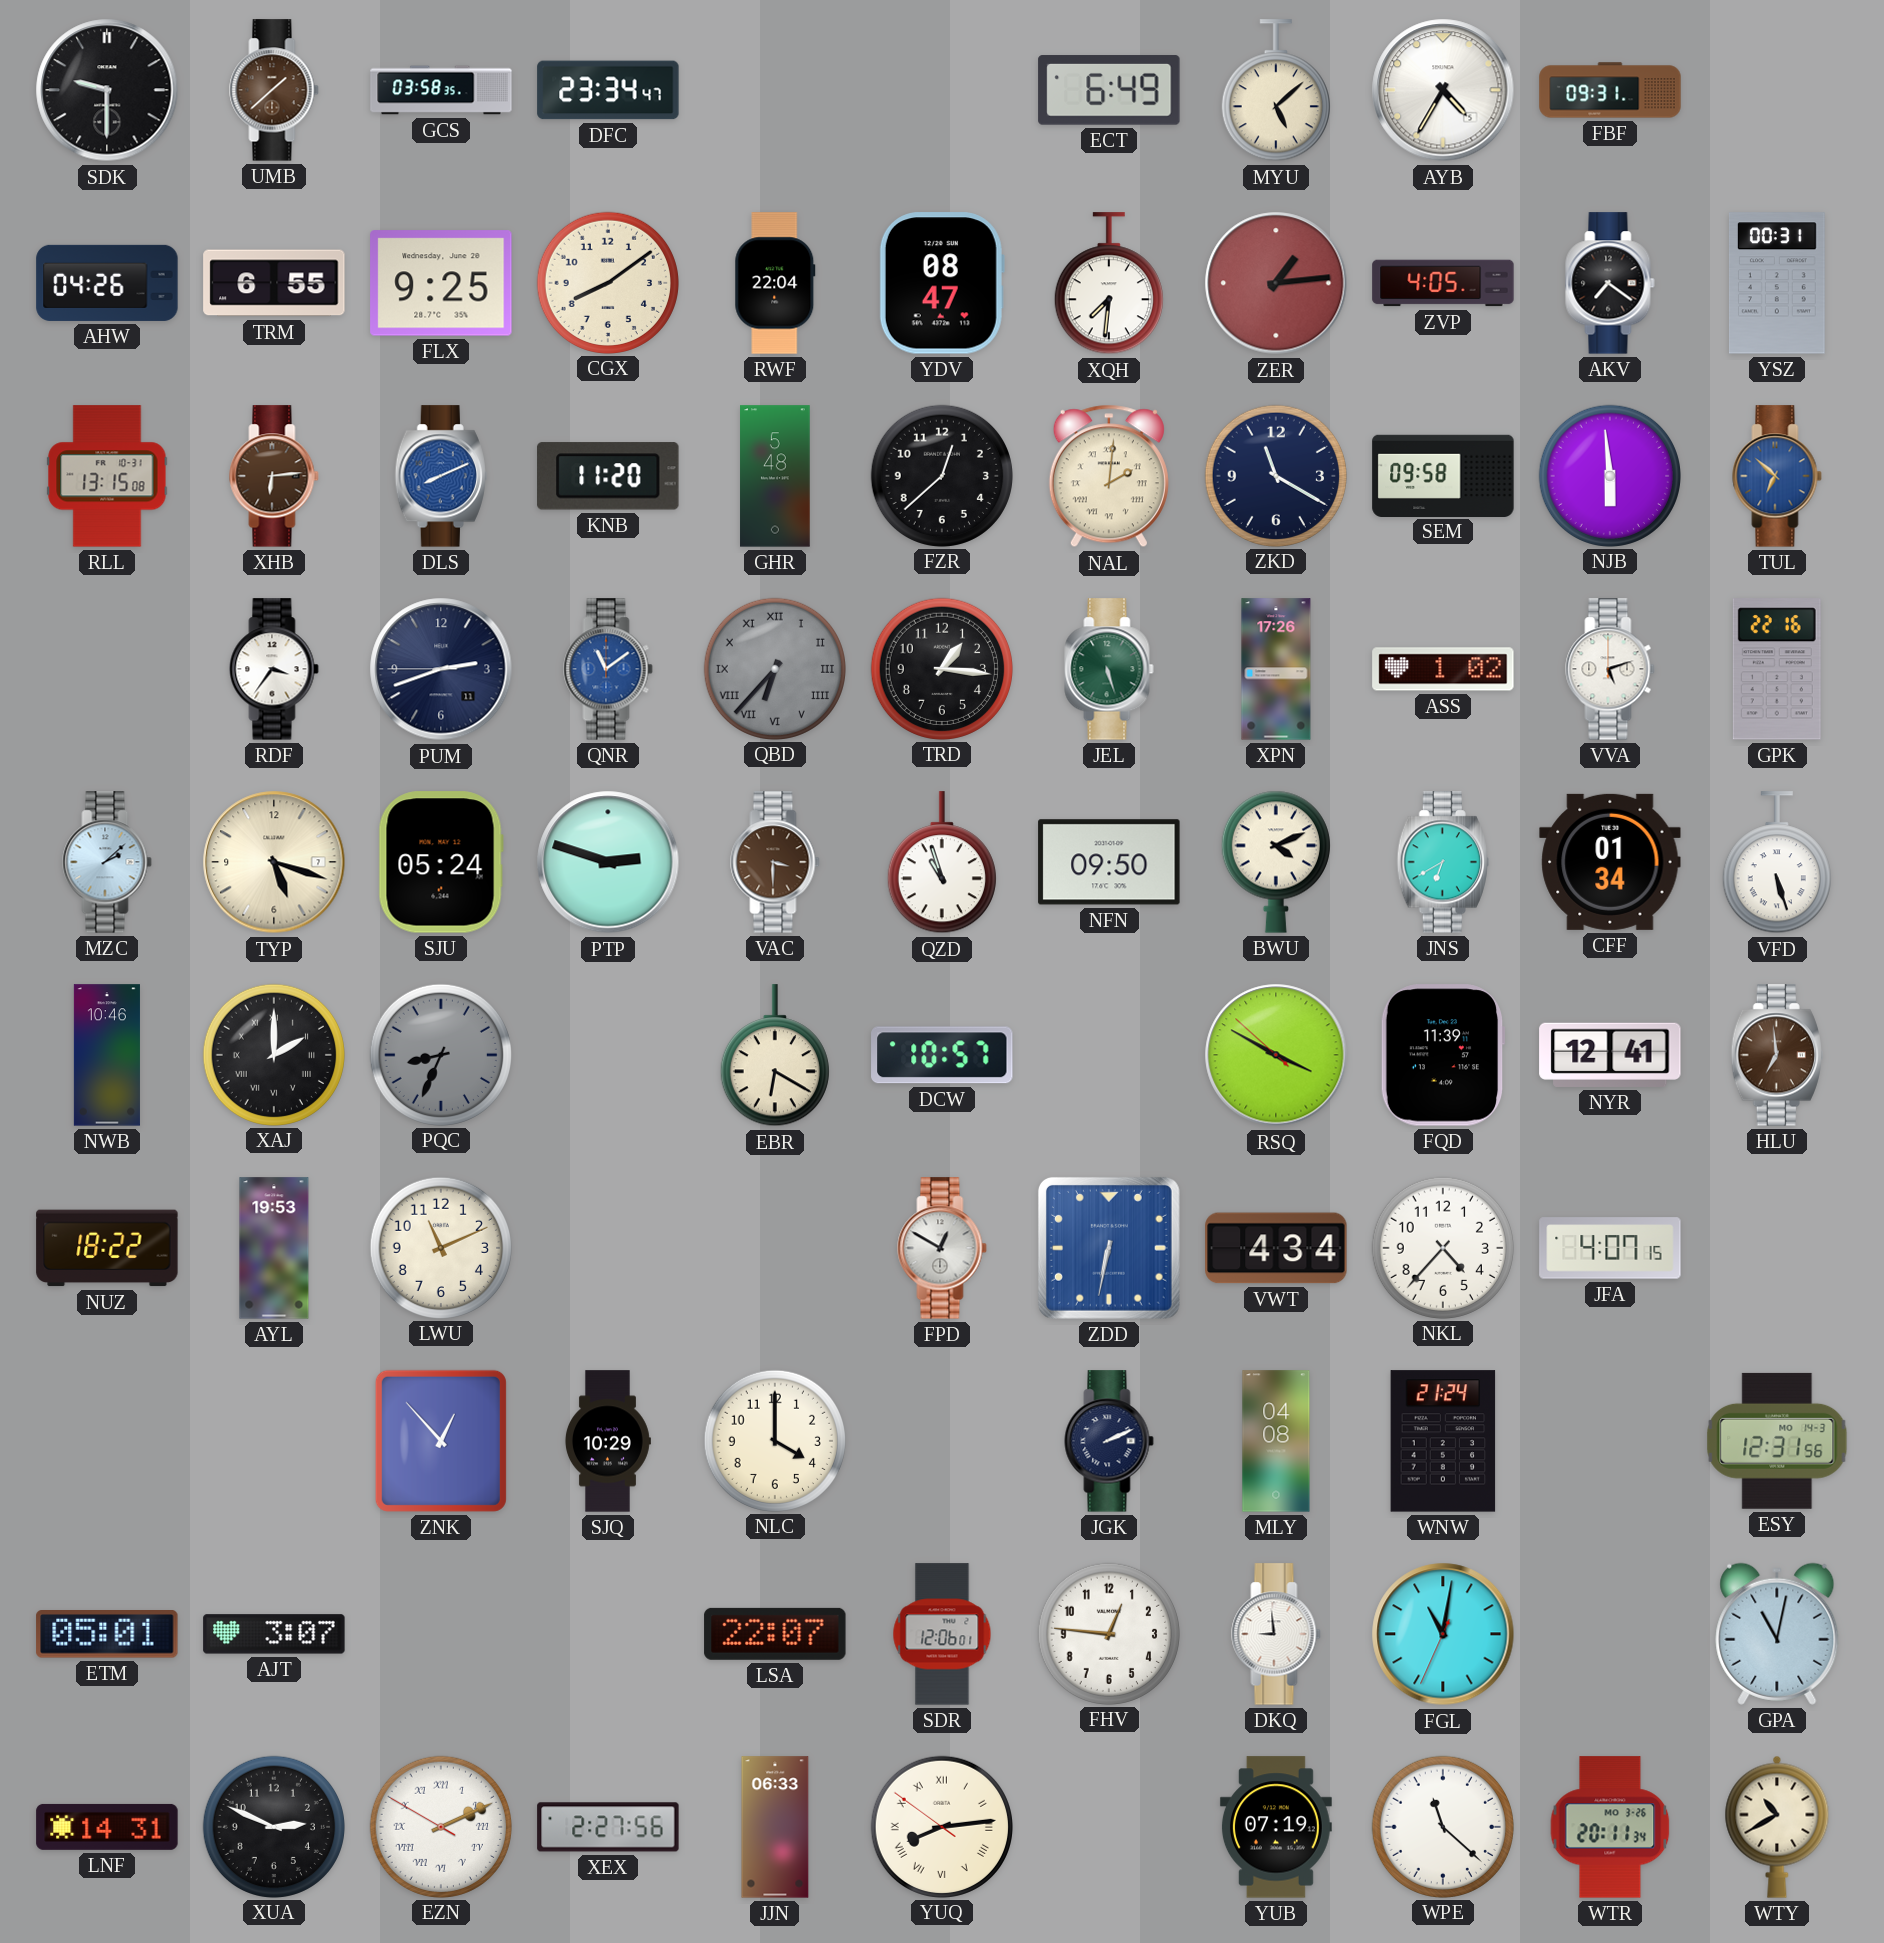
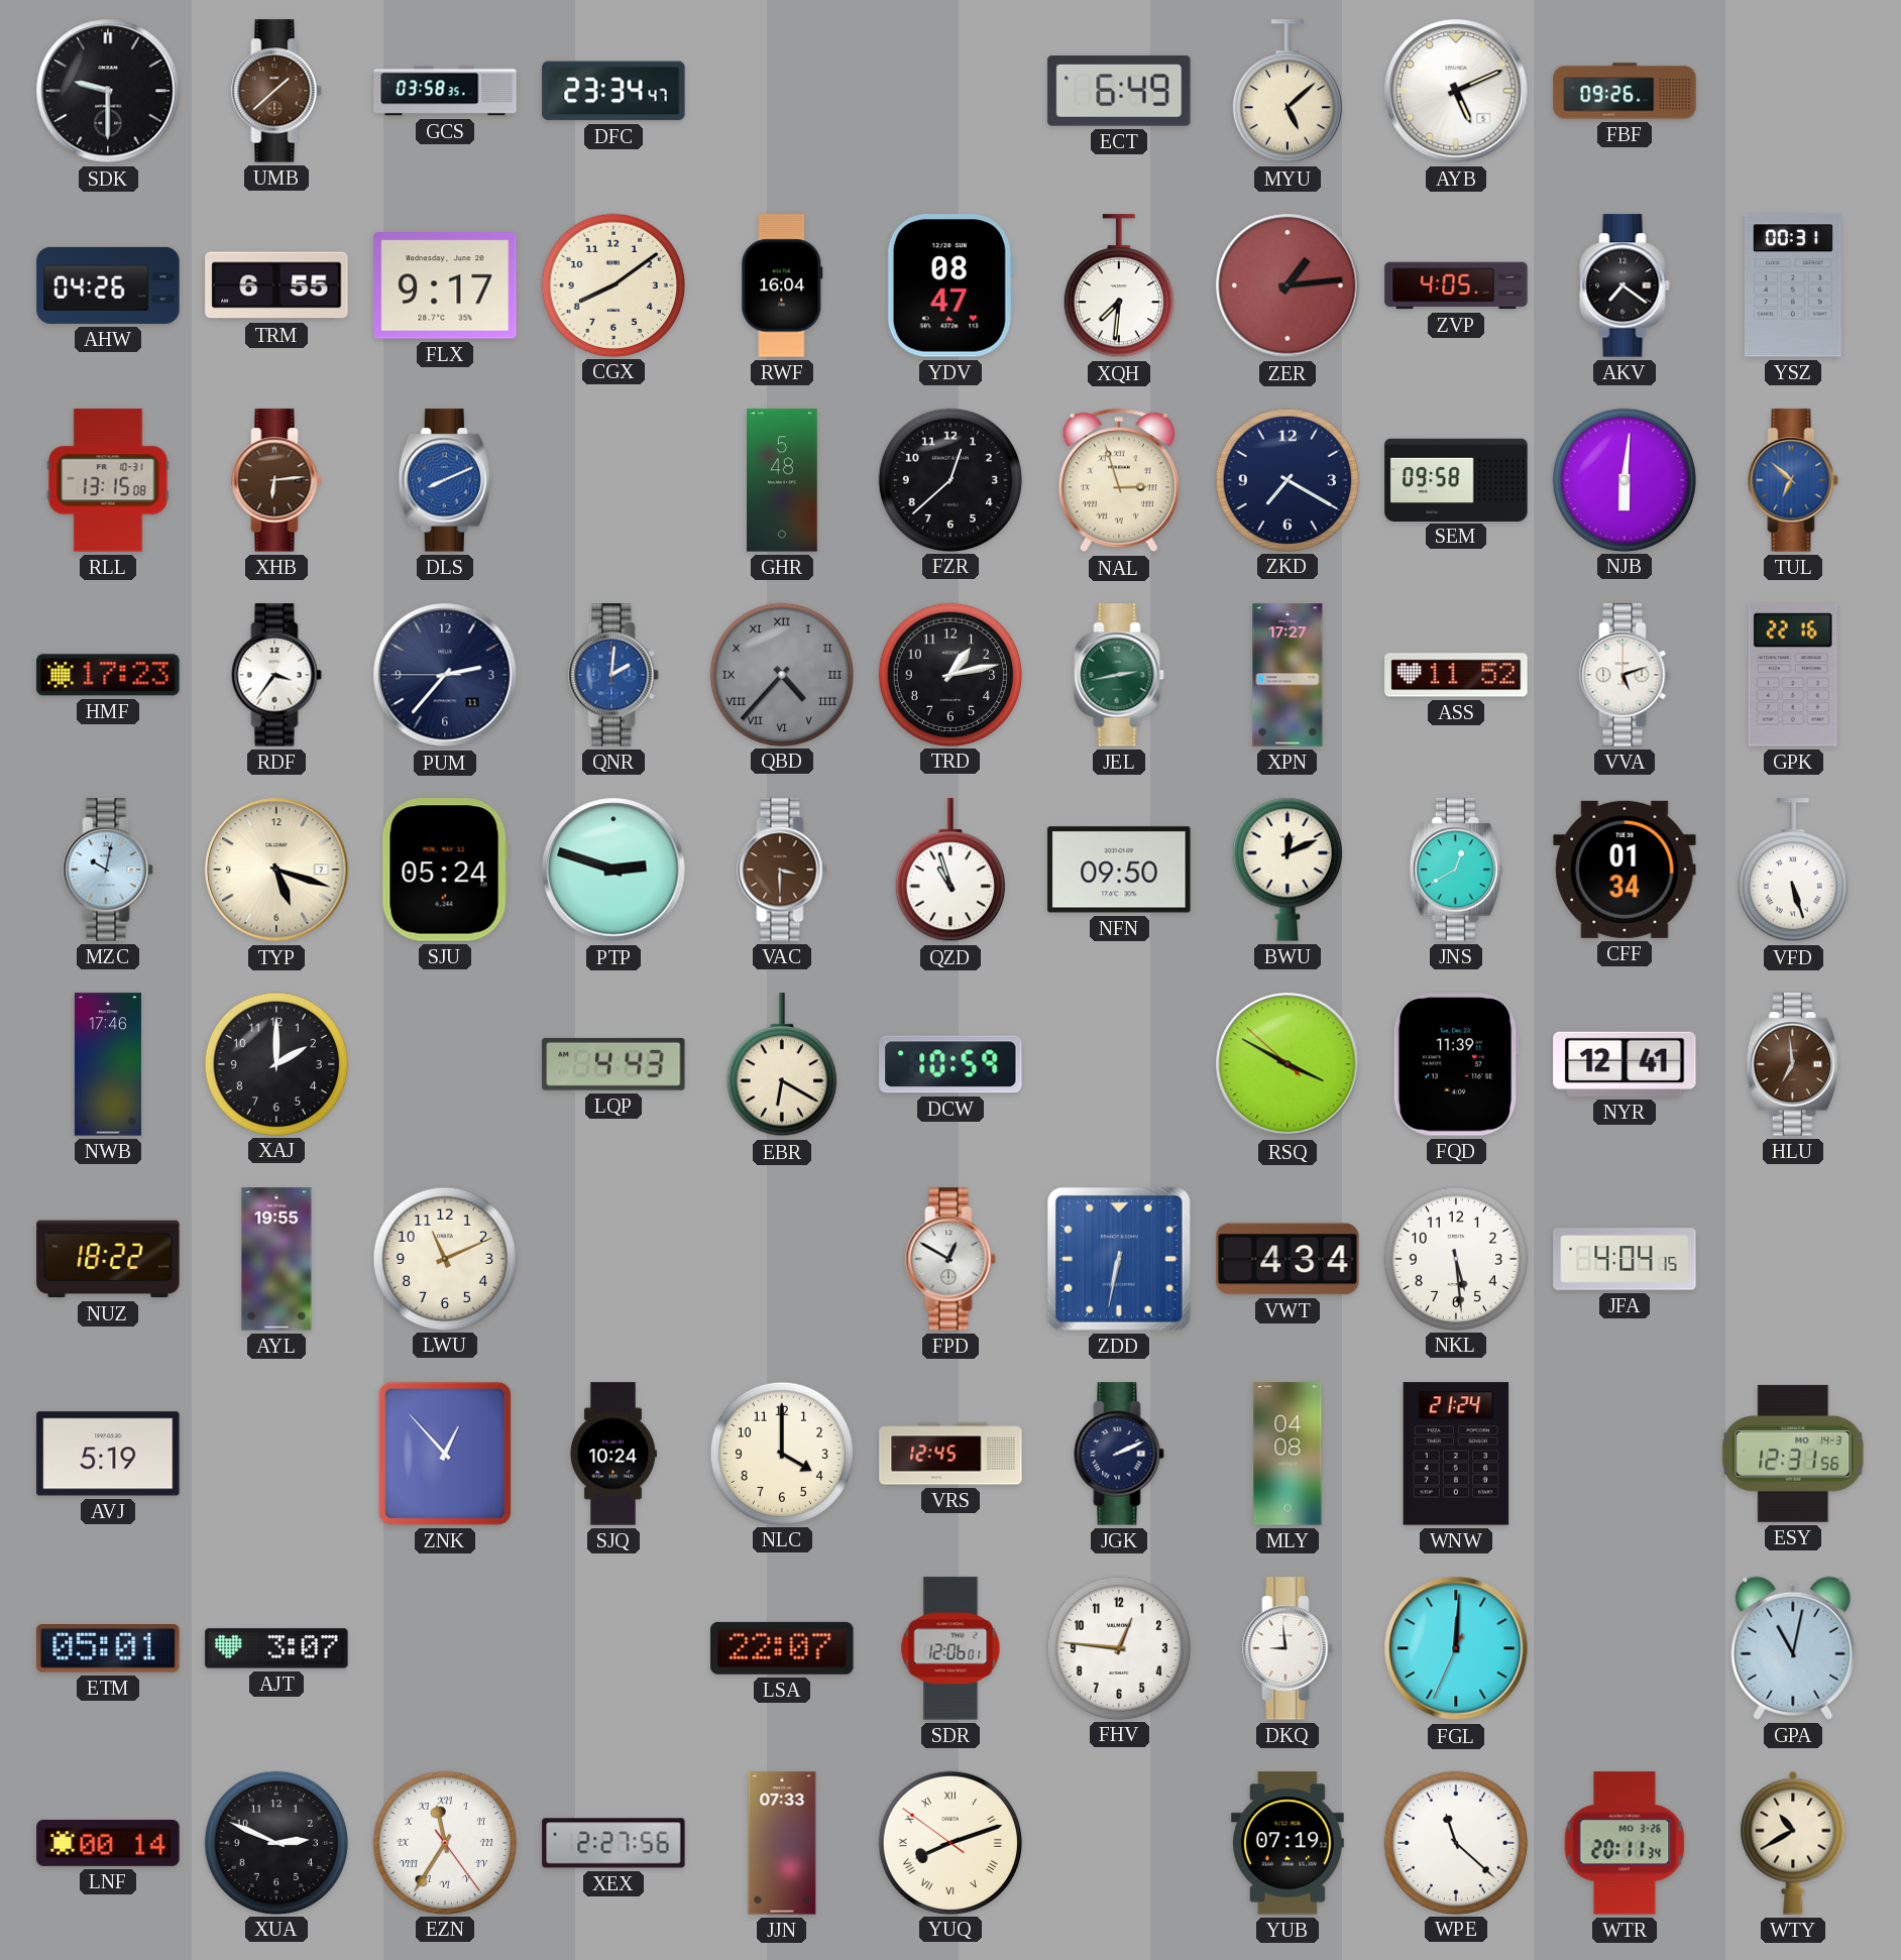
AYB: 4:35 -> 5:11 (1456, 91)
FBF: 09:31 -> 09:26 (1625, 91)
FLX: 9:25 -> 9:17 (445, 285)
RWF: 22:04 -> 16:04 (782, 285)
KNB: 11:20 -> none (608, 476)
NAL: 2:01 -> 2:57 (1119, 480)
ZKD: 11:20 -> 7:20 (1287, 479)
NJB: 5:59 -> 6:01 (1624, 479)
HMF: none -> 17:23 (108, 675)
PUM: 2:41 -> 2:36 (445, 675)
QNR: 11:09 -> 2:01 (613, 675)
QBD: 6:37 -> 4:37 (781, 674)
TRD: 1:16 -> 1:13 (949, 674)
JEL: 5:27 -> 2:43 (1119, 675)
XPN: 17:26 -> 17:27 (1288, 675)
ASS: 1:02 -> 11:52 (1456, 675)
MZC: 2:08 -> 10:02 (108, 870)
BWU: 4:11 -> 12:11 (1288, 870)
JNS: 6:40 -> 12:40 (1456, 870)
NWB: 10:46 -> 17:46 (108, 1064)
XAJ numerals: Roman -> Arabic (275, 1063)
PQC: 8:34 -> none (440, 1054)
LQP: none -> 4:43 (613, 1064)
DCW: 10:57 -> 10:59 (950, 1064)
AYL: 19:53 -> 19:55 (276, 1259)
NKL: 4:37 -> 5:29 (1455, 1258)
JFA: 4:07 -> 4:04 (1625, 1259)
AVJ: none -> 5:19 (108, 1454)
SJQ: 10:29 -> 10:24 (612, 1454)
VRS: none -> 12:45 (950, 1454)
FGL: 11:01 -> 12:00 (1456, 1648)
LNF: 14:31 -> 00:14 (108, 1843)
EZN: 2:10 -> 11:35 (444, 1842)
JJN: 06:33 -> 07:33 (782, 1843)
YUQ: 8:13 -> 8:11 (949, 1842)
